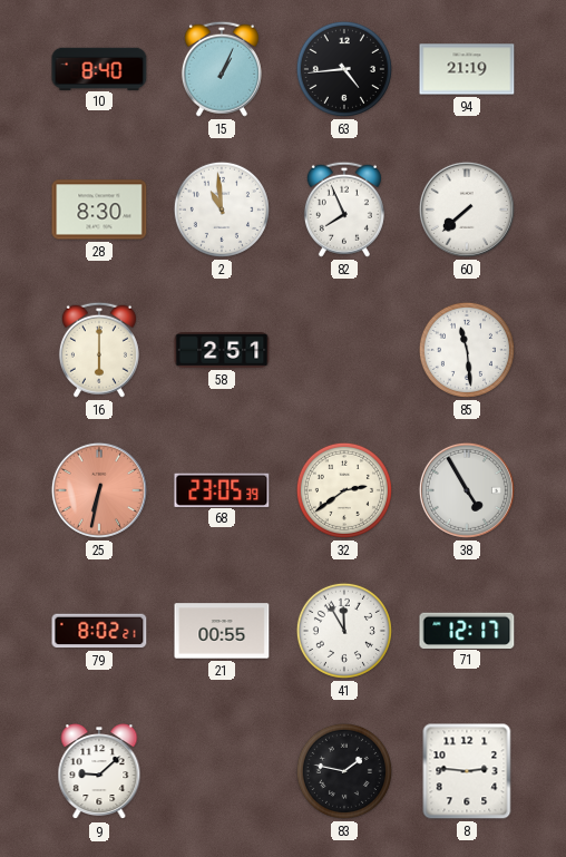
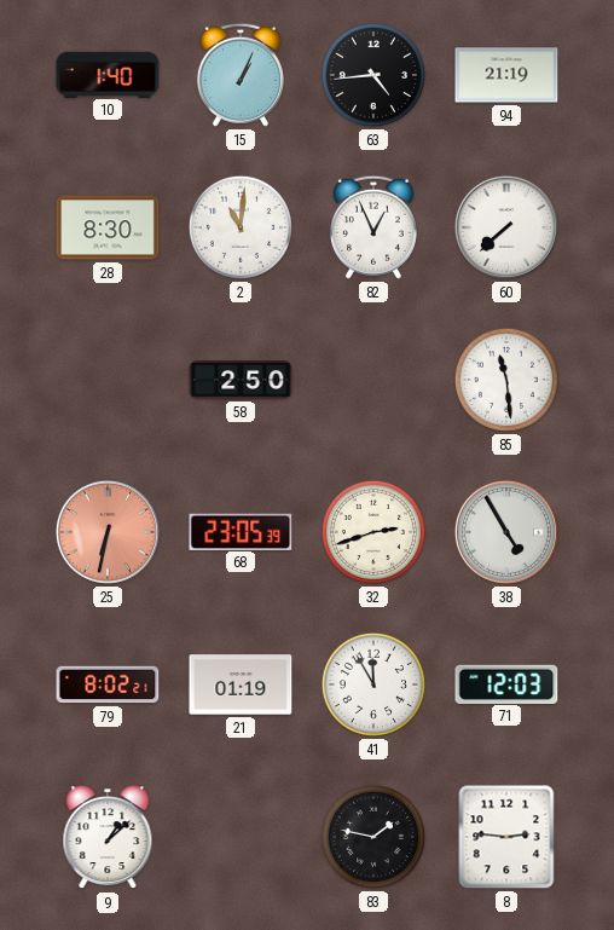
10: 8:40 -> 1:40 (108, 74)
2: 10:59 -> 11:01 (241, 227)
82: 7:56 -> 12:56 (373, 227)
16: 6:00 -> none (99, 350)
58: 2:51 -> 2:50 (241, 381)
32: 2:39 -> 2:42 (373, 532)
21: 00:55 -> 01:19 (241, 684)
71: 12:17 -> 12:03 (506, 683)
9: 9:08 -> 1:08 (108, 838)
